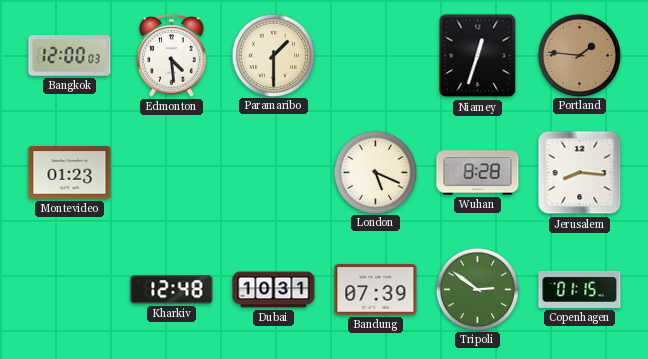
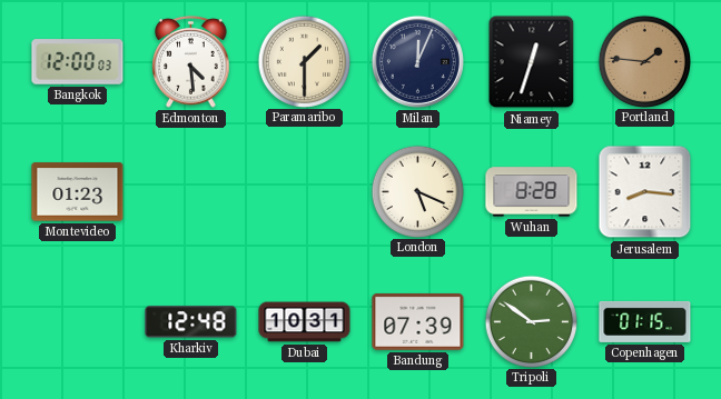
Milan: none -> 12:04 (417, 61)
